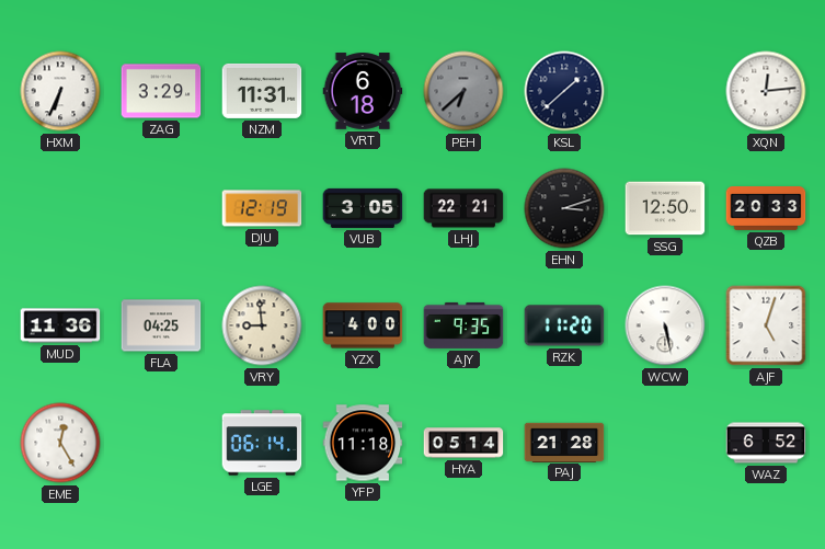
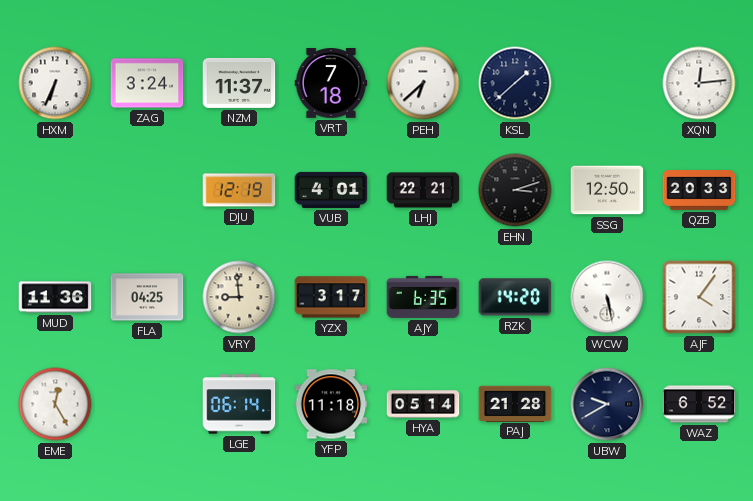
ZAG: 3:29 -> 3:24 (147, 83)
NZM: 11:31 -> 11:37 (239, 83)
VRT: 6:18 -> 7:18 (331, 83)
PEH dial: grey -> white (423, 83)
VUB: 3:05 -> 4:01 (331, 190)
YZX: 4:00 -> 3:17 (331, 297)
AJY: 9:35 -> 6:35 (423, 297)
RZK: 11:20 -> 14:20 (515, 297)
AJF: 5:03 -> 4:06 (699, 297)
UBW: none -> 9:40 (607, 404)
